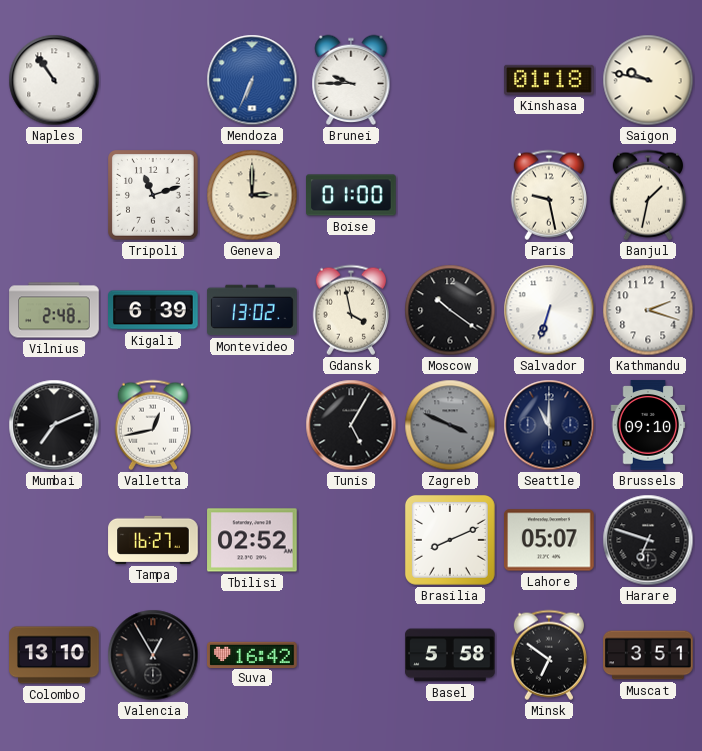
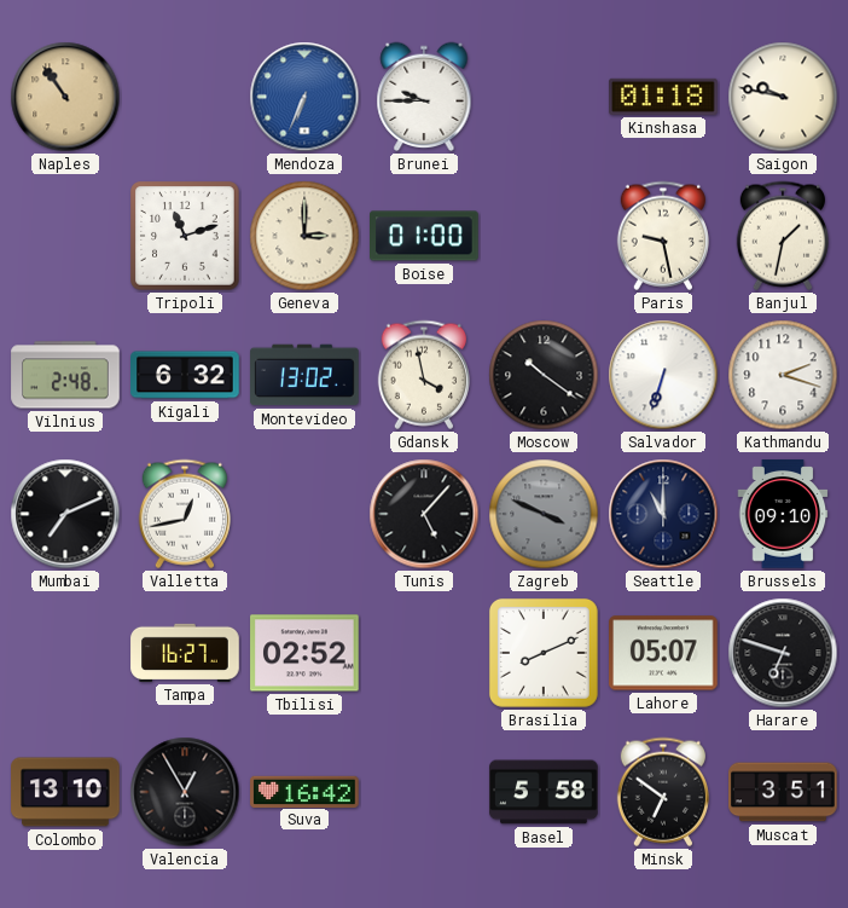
Naples dial: white -> champagne (65, 97)
Kigali: 6:39 -> 6:32 (185, 375)
Tunis: 5:05 -> 5:07 (424, 514)
